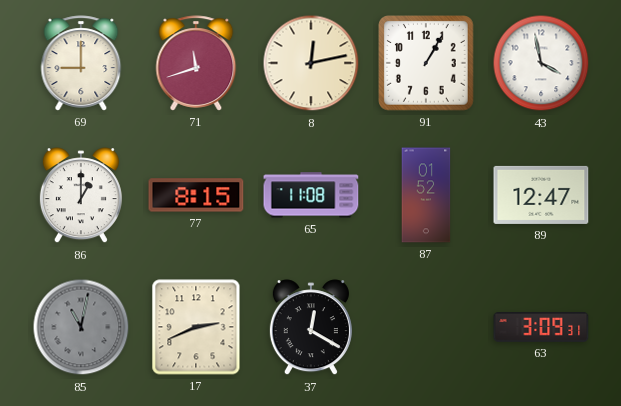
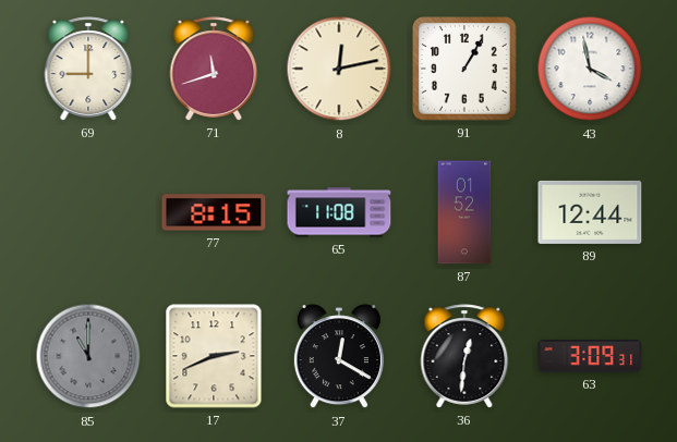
86: 1:00 -> none (81, 196)
89: 12:47 -> 12:44 (590, 212)
85: 11:02 -> 11:00 (88, 356)
36: none -> 12:31 (464, 356)
